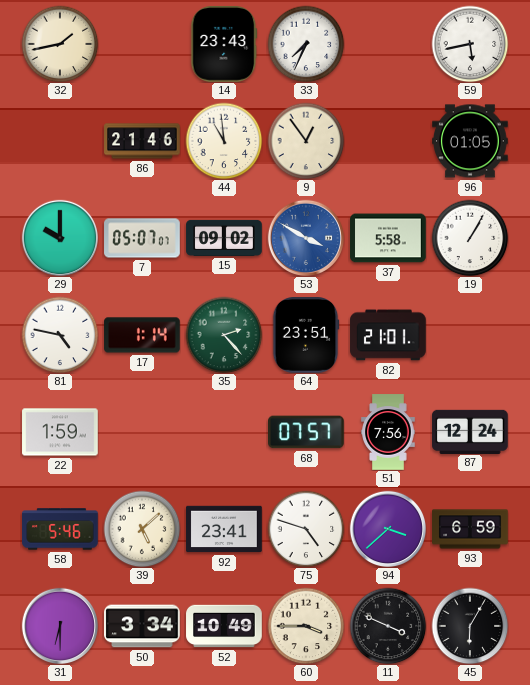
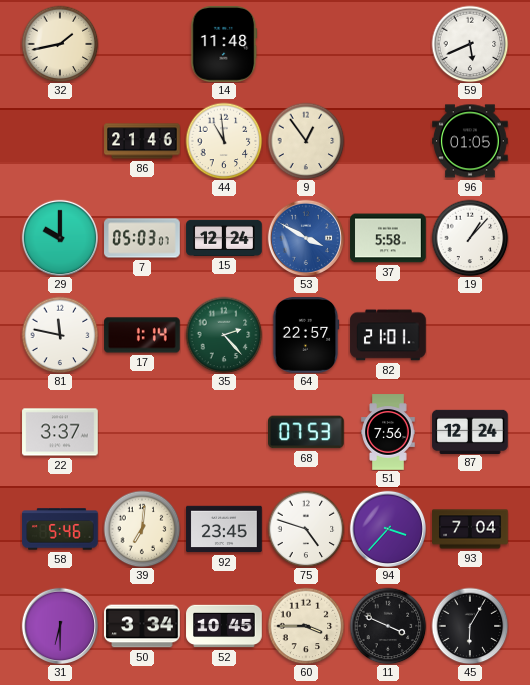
14: 23:43 -> 11:48 (224, 45)
33: 7:34 -> none (306, 44)
59: 5:43 -> 5:41 (470, 44)
7: 05:07 -> 05:03 (142, 238)
15: 09:02 -> 12:24 (224, 238)
19: 1:05 -> 1:07 (470, 238)
81: 4:47 -> 11:47 (60, 335)
64: 23:51 -> 22:57 (306, 335)
22: 1:59 -> 3:37 (60, 432)
68: 07:57 -> 07:53 (307, 432)
39: 5:08 -> 7:01 (142, 529)
92: 23:41 -> 23:45 (224, 529)
94: 3:38 -> 3:37 (387, 528)
93: 6:59 -> 7:04 (470, 529)
52: 10:49 -> 10:45 (224, 626)
